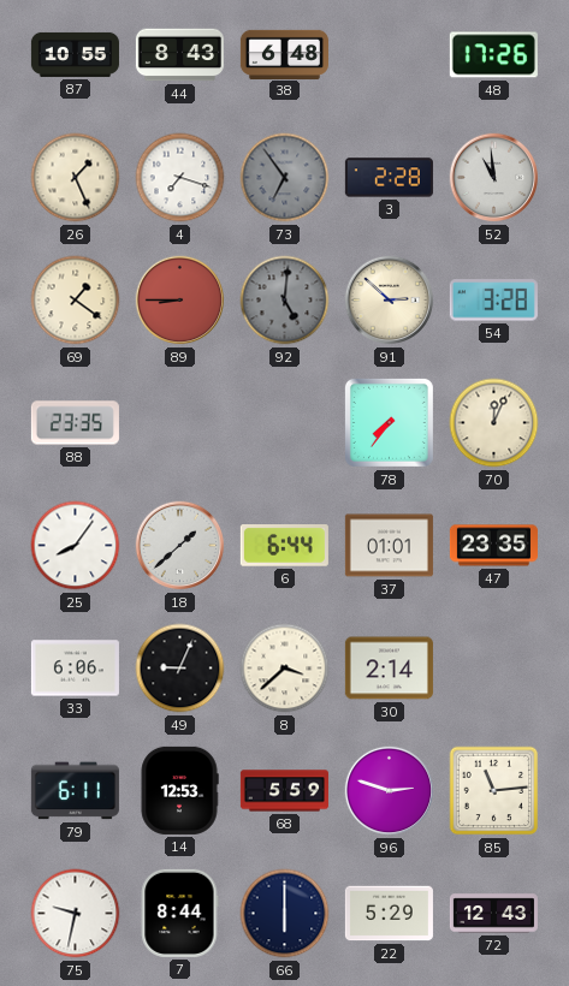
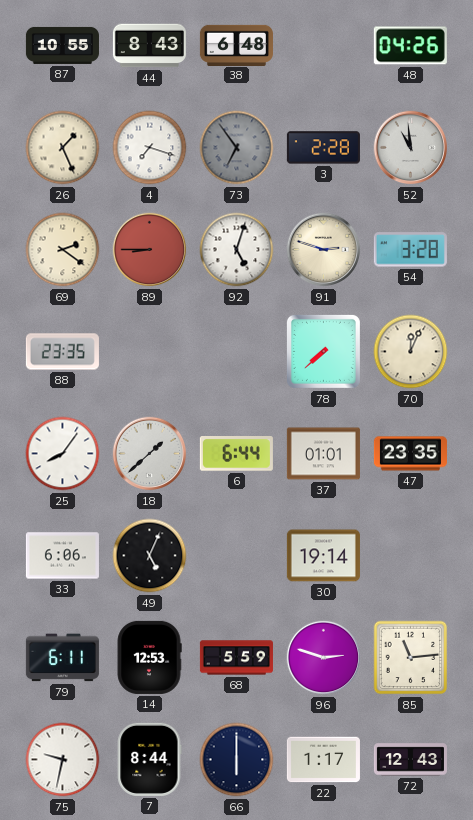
48: 17:26 -> 04:26 (410, 46)
69: 1:21 -> 2:21 (63, 250)
92: 5:01 -> 5:03 (237, 250)
92 dial: grey -> white (237, 250)
91: 2:52 -> 2:48 (324, 250)
78: 7:36 -> 7:38 (323, 351)
49: 9:04 -> 5:04 (150, 556)
8: 3:38 -> none (285, 669)
30: 2:14 -> 19:14 (323, 556)
22: 5:29 -> 1:17 (323, 760)
